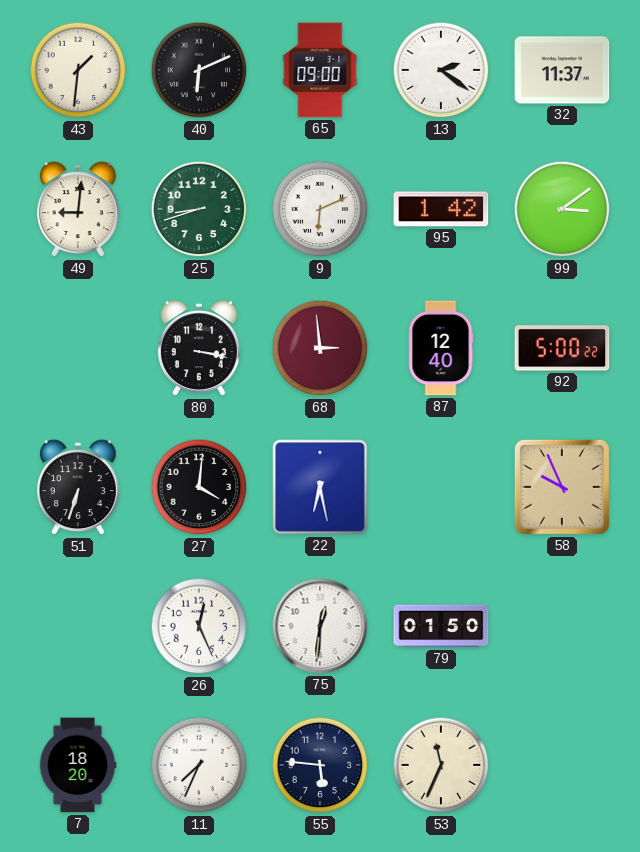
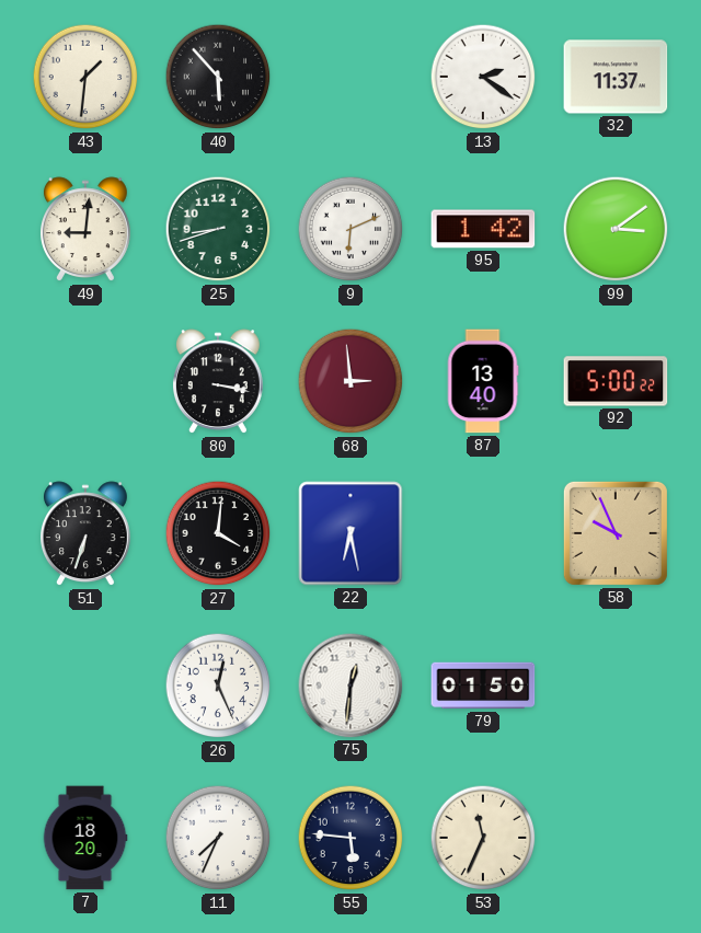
40: 6:11 -> 5:53 (218, 77)
65: 09:00 -> none (320, 70)
87: 12:40 -> 13:40 (483, 381)
